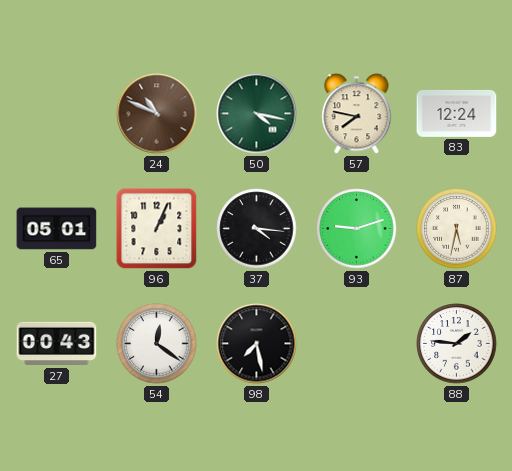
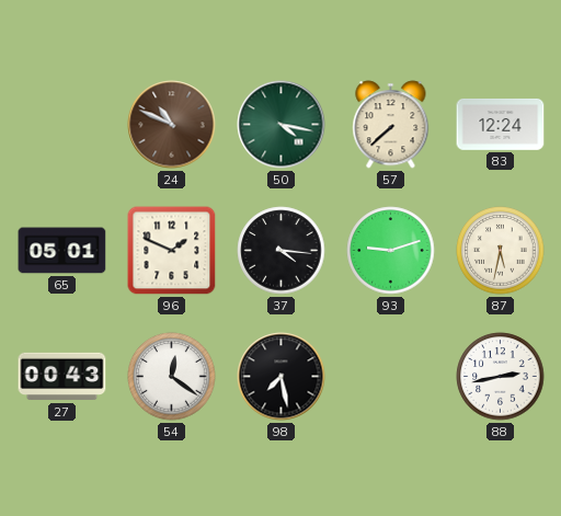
57: 7:47 -> 7:38 (391, 125)
96: 1:04 -> 1:49 (172, 251)
88: 1:46 -> 2:43 (501, 377)
